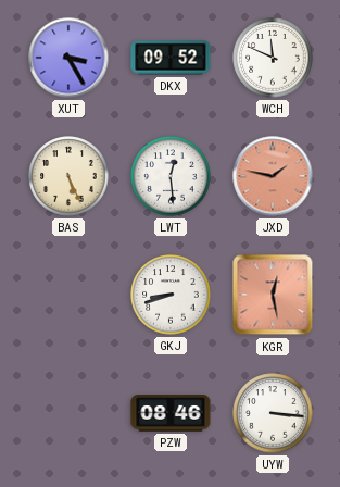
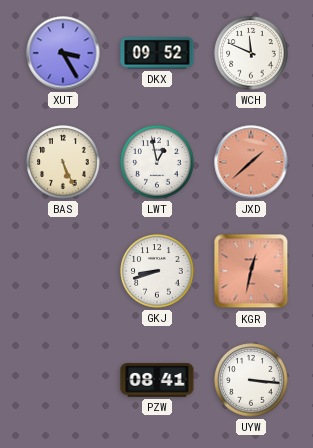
LWT: 12:29 -> 12:58 (157, 162)
JXD: 1:47 -> 1:38 (251, 162)
KGR: 12:28 -> 12:32 (251, 271)
PZW: 08:46 -> 08:41 (157, 380)
